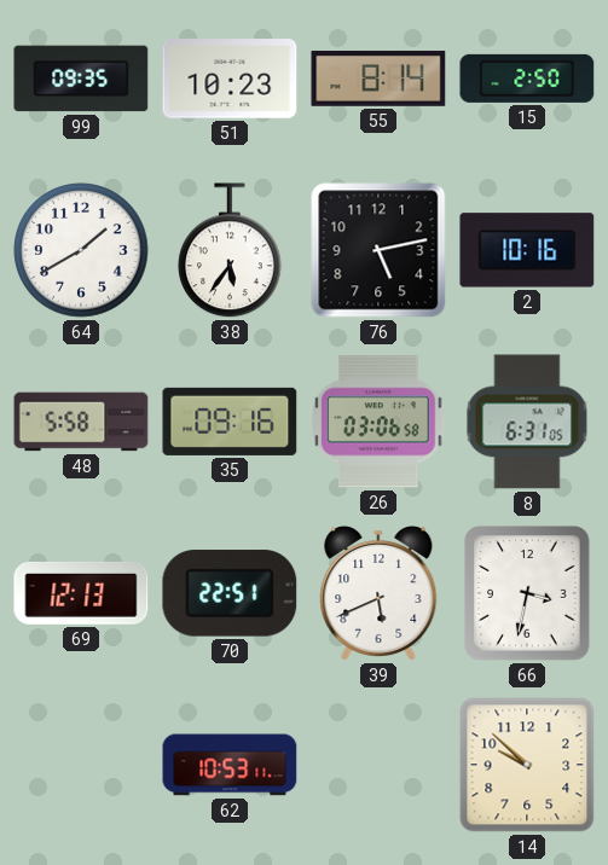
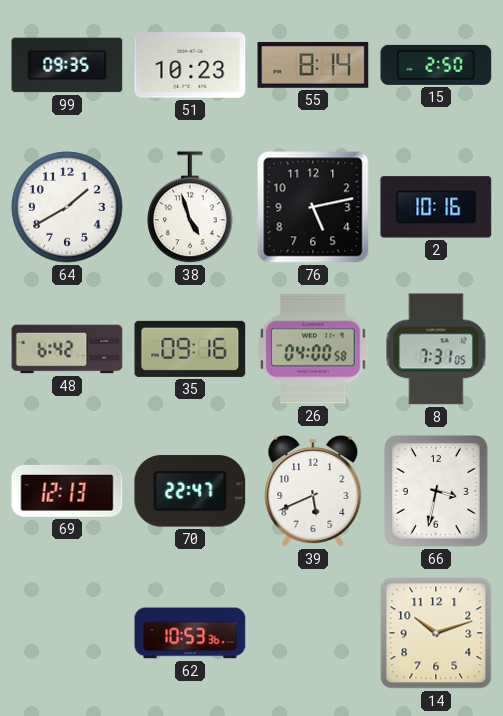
38: 5:36 -> 4:57 (190, 208)
48: 5:58 -> 6:42 (67, 349)
26: 03:06 -> 04:00 (313, 349)
8: 6:31 -> 7:31 (436, 349)
70: 22:51 -> 22:47 (190, 491)
62: 10:53:11 -> 10:53:36 (190, 633)
14: 9:52 -> 10:12 (436, 633)
